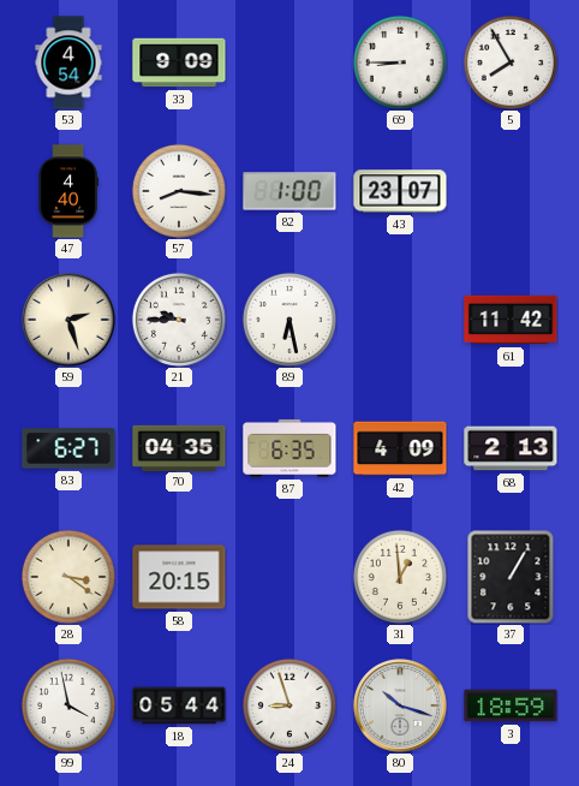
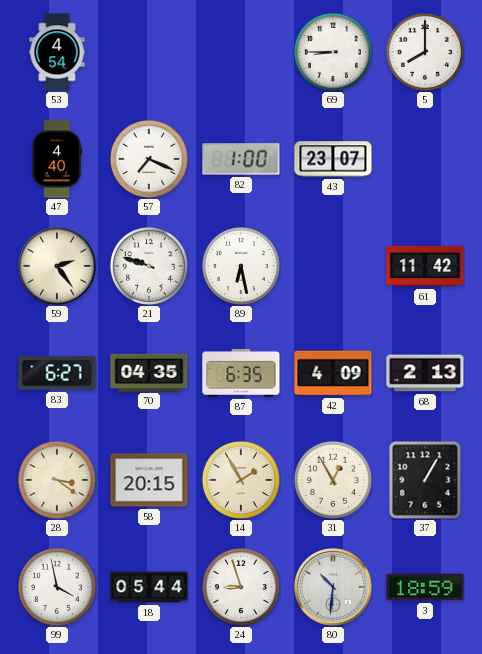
33: 9:09 -> none (179, 62)
5: 7:55 -> 8:00 (425, 52)
57: 8:16 -> 7:19 (149, 159)
59: 2:27 -> 2:24 (57, 266)
21: 9:45 -> 9:48 (149, 266)
14: none -> 1:55 (241, 480)
31: 12:59 -> 12:55 (333, 480)
80: 10:18 -> 10:31 (333, 587)
